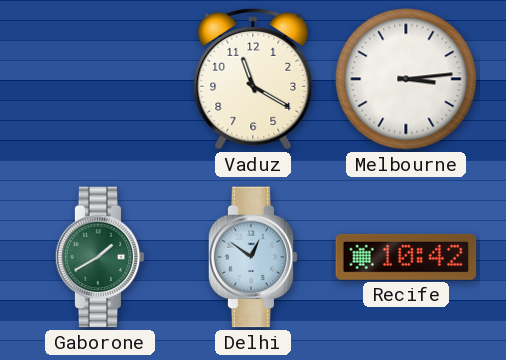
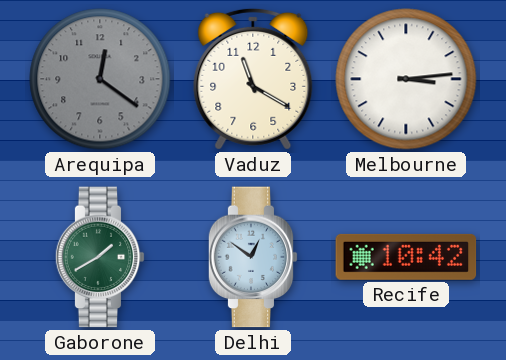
Arequipa: none -> 12:21 (100, 79)
